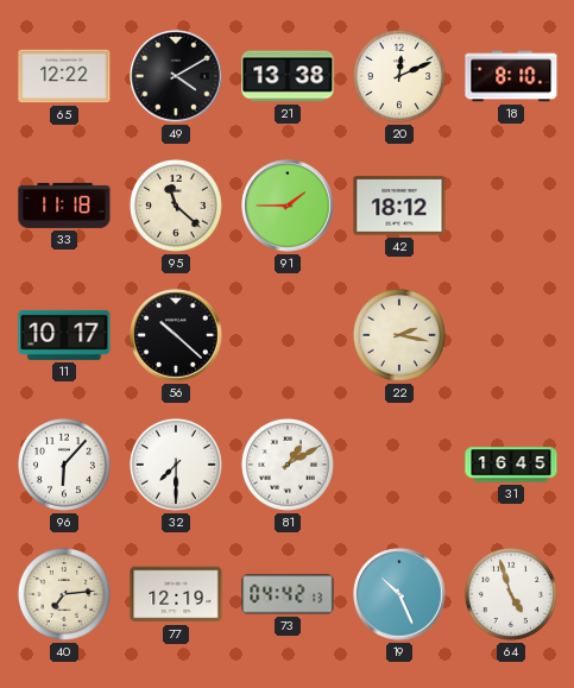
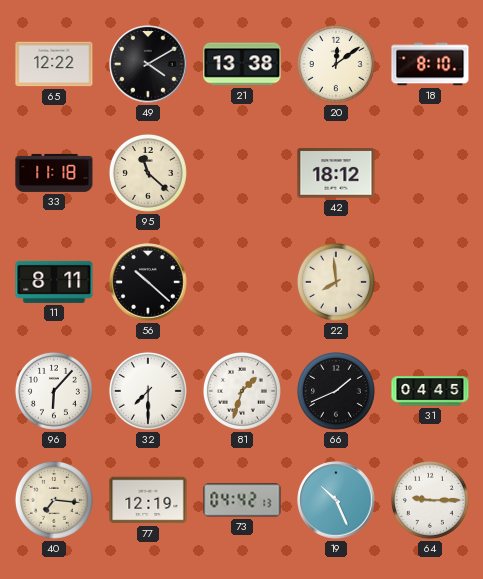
20: 12:11 -> 12:09 (336, 64)
91: 1:45 -> none (288, 206)
11: 10:17 -> 8:11 (54, 282)
22: 2:17 -> 7:59 (336, 282)
81: 1:10 -> 1:33 (242, 391)
66: none -> 1:41 (336, 391)
31: 16:45 -> 04:45 (430, 391)
40: 7:14 -> 7:16 (54, 500)
64: 4:57 -> 9:15 (430, 500)
